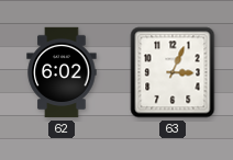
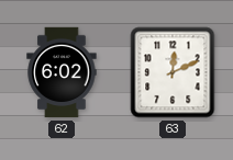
63: 3:04 -> 12:11 (173, 72)
